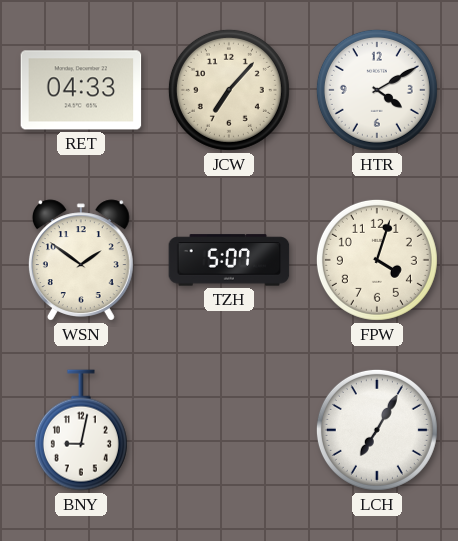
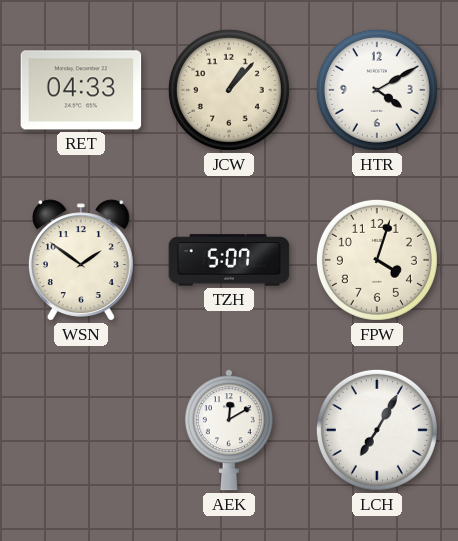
JCW: 7:07 -> 1:07 (229, 90)
BNY: 9:02 -> none (81, 430)
AEK: none -> 12:10 (229, 430)
